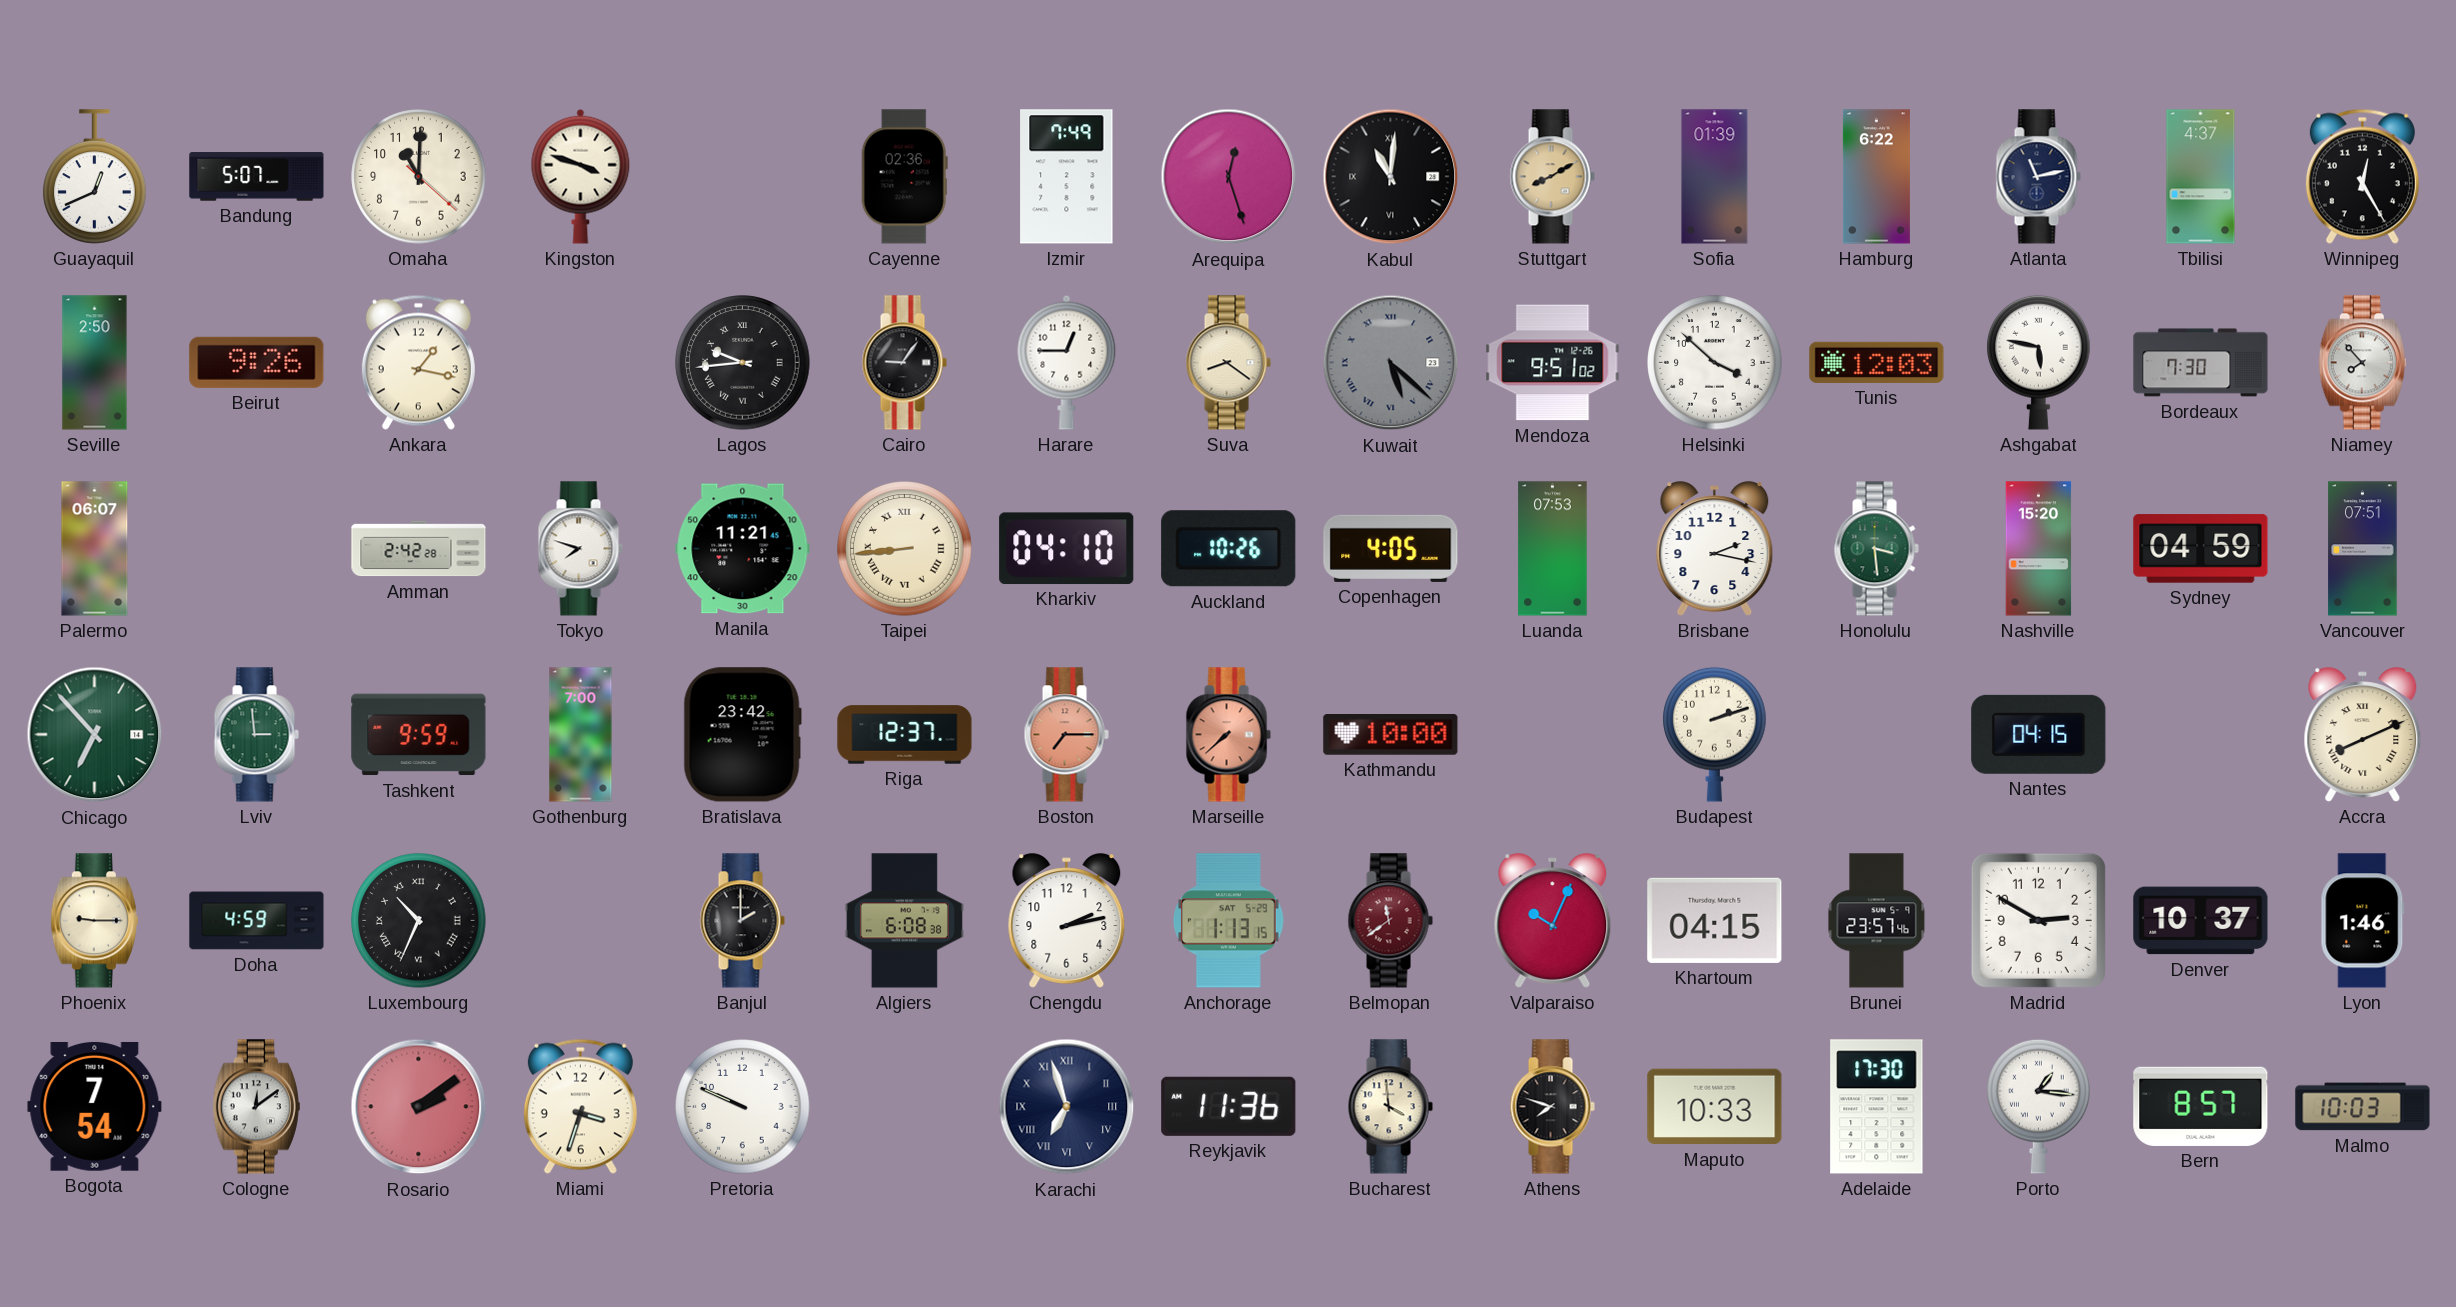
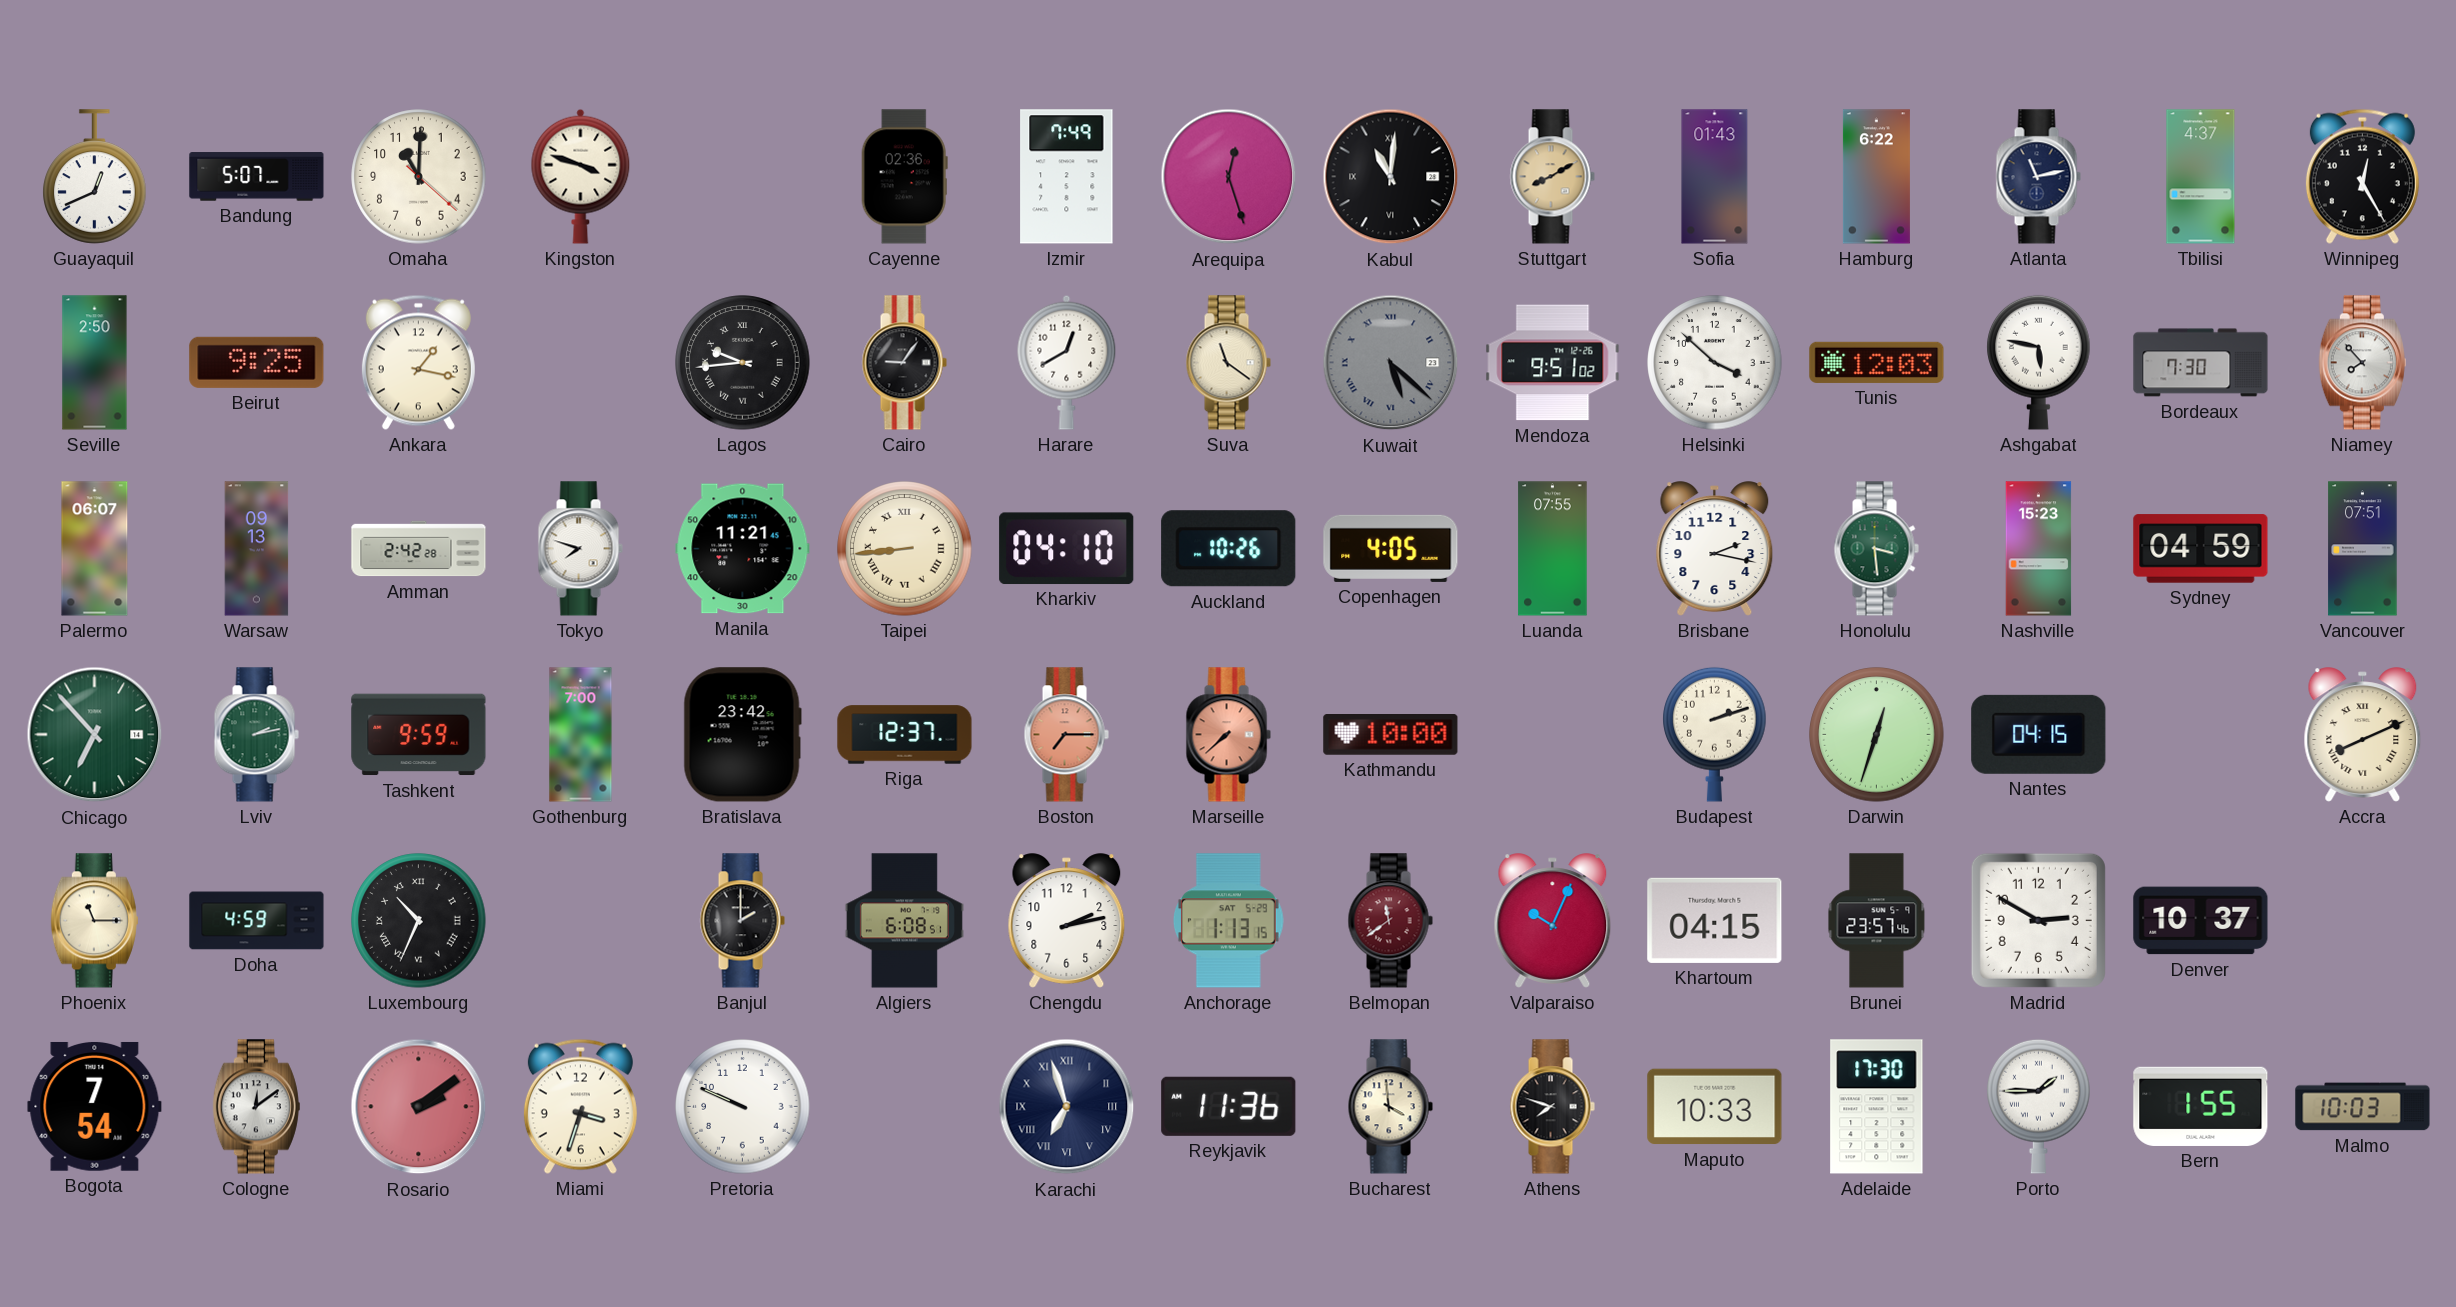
Sofia: 01:39 -> 01:43 (1715, 177)
Beirut: 9:26 -> 9:25 (257, 362)
Harare: 12:45 -> 12:40 (1067, 362)
Suva: 8:21 -> 11:21 (1228, 363)
Warsaw: none -> 09:13 (257, 549)
Luanda: 07:53 -> 07:55 (1553, 549)
Nashville: 15:20 -> 15:23 (2039, 549)
Lviv: 2:59 -> 2:13 (256, 735)
Darwin: none -> 12:33 (1877, 735)
Phoenix: 9:15 -> 11:15 (94, 921)
Algiers: 6:08:38 -> 6:08:51 (904, 921)
Lyon: 1:46 -> none (2363, 921)
Porto: 1:16 -> 1:45 (2039, 1106)
Bern: 8:57 -> 1:55 (2201, 1106)
